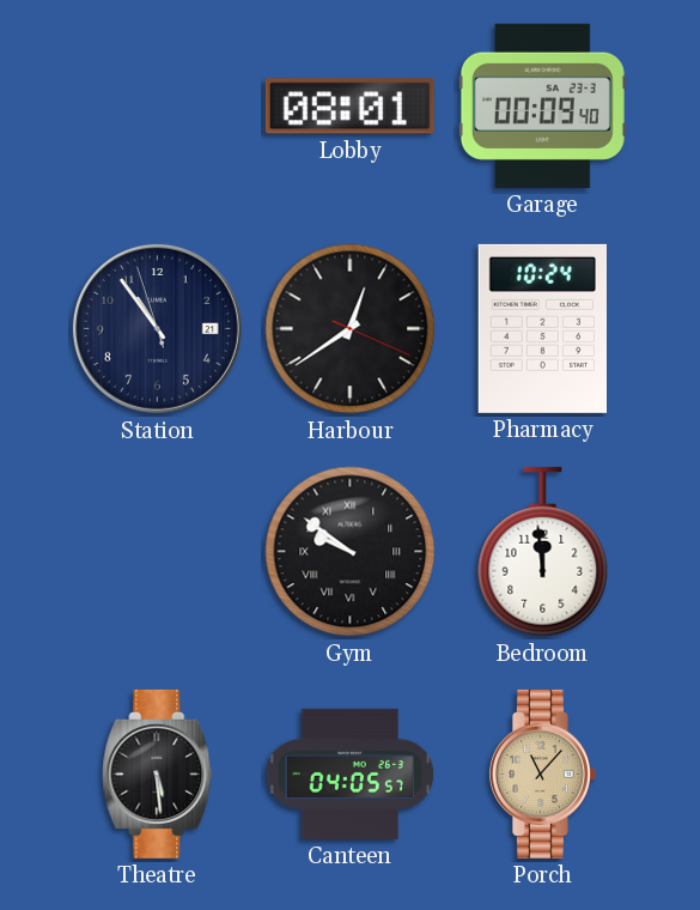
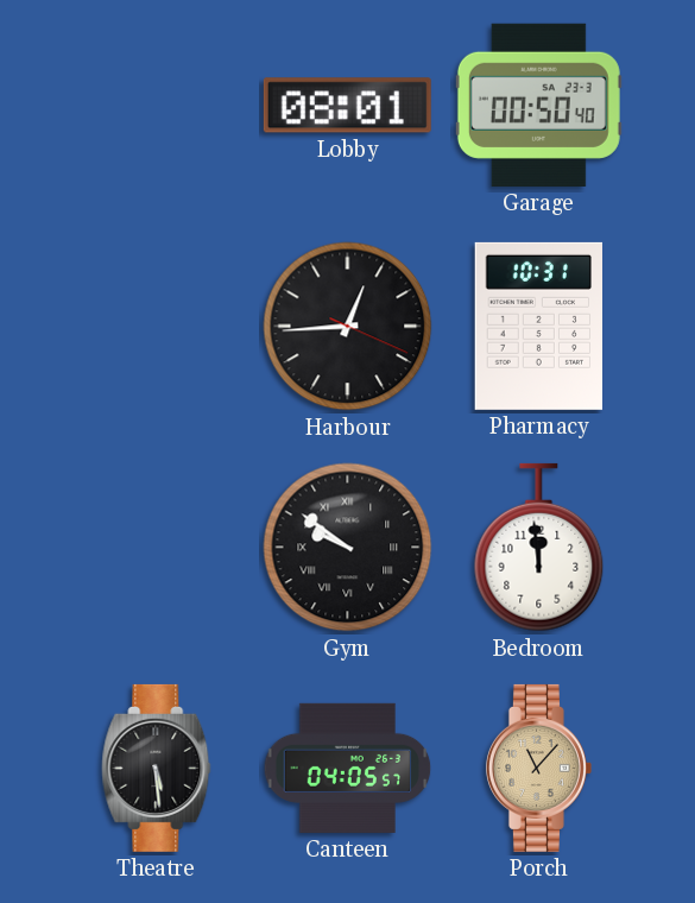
Garage: 00:09 -> 00:50 (538, 105)
Station: 10:53 -> none (157, 328)
Harbour: 12:39 -> 12:44 (348, 327)
Pharmacy: 10:24 -> 10:31 (538, 326)
